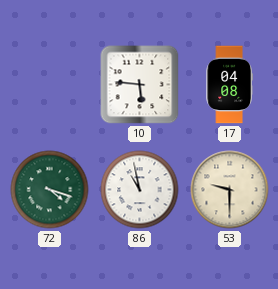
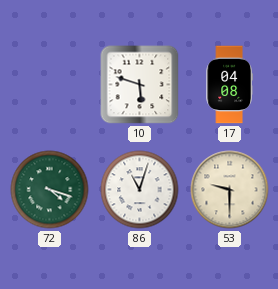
10: 5:46 -> 5:48 (140, 85)
86: 10:58 -> 11:03 (140, 190)
